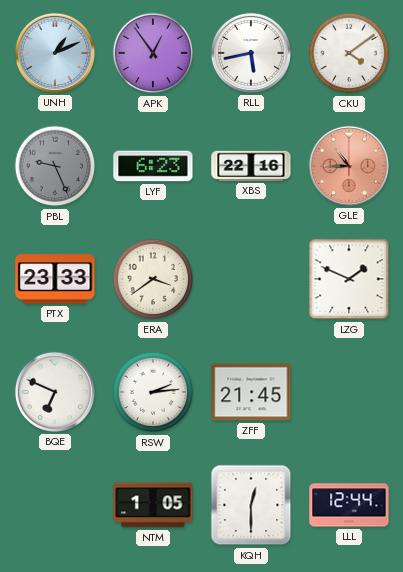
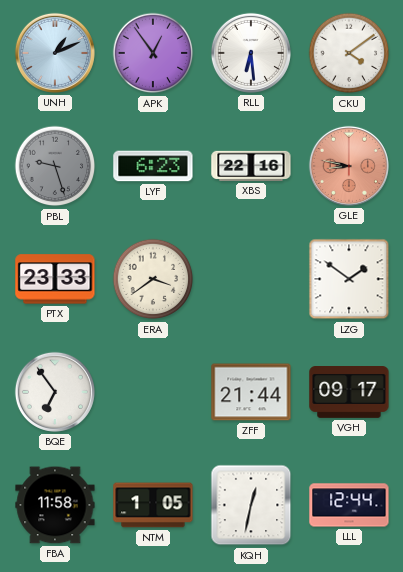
RLL: 5:43 -> 6:29 (251, 53)
PBL: 9:26 -> 9:27 (55, 166)
GLE: 10:45 -> 8:47 (349, 166)
LZG: 1:49 -> 1:51 (349, 279)
BQE: 6:49 -> 6:54 (55, 392)
RSW: 2:14 -> none (153, 392)
ZFF: 21:45 -> 21:44 (251, 392)
VGH: none -> 09:17 (349, 393)
FBA: none -> 11:58 (55, 505)
KQH: 12:30 -> 12:32 (251, 505)
